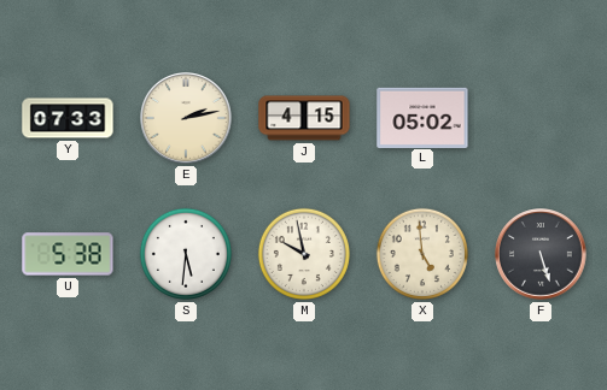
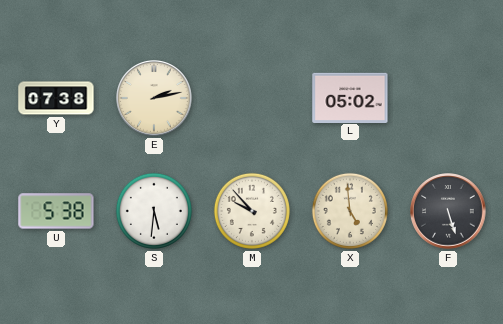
Y: 07:33 -> 07:38 (56, 98)
J: 4:15 -> none (304, 118)
M: 9:58 -> 9:53 (252, 211)
